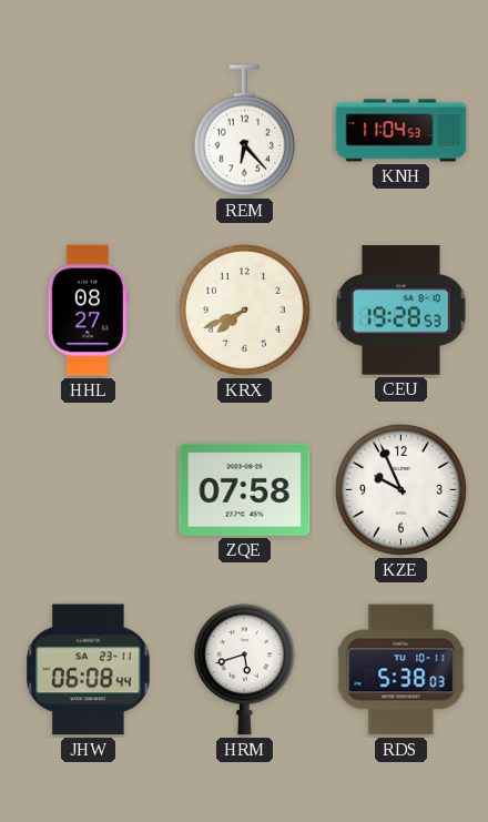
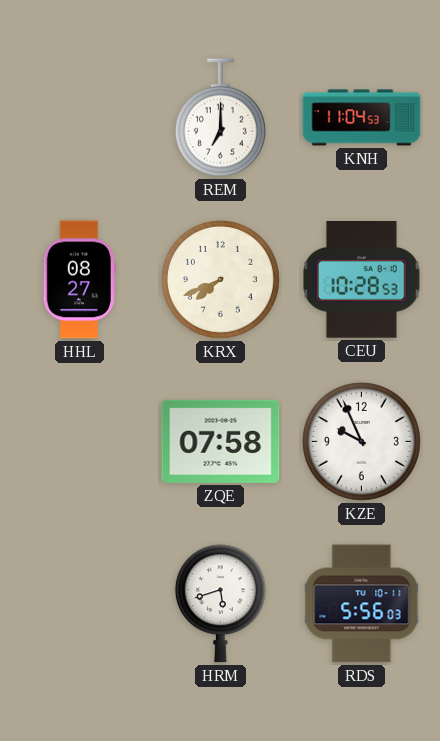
REM: 6:23 -> 7:00 (220, 118)
CEU: 19:28 -> 10:28 (362, 280)
JHW: 06:08 -> none (89, 670)
RDS: 5:38 -> 5:56 (362, 604)
